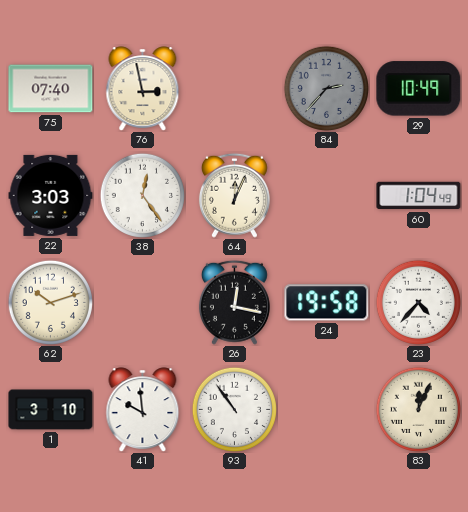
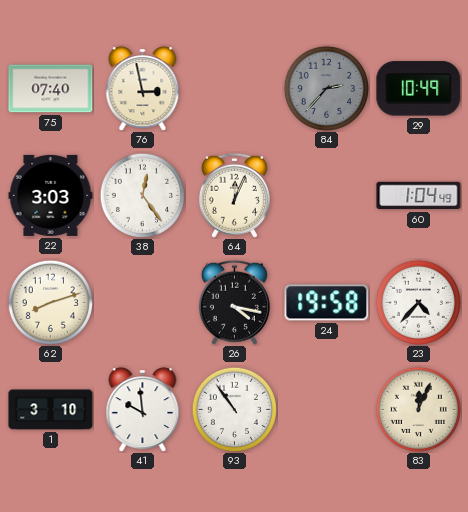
62: 10:12 -> 8:12 (50, 302)
26: 12:17 -> 4:17 (234, 302)
